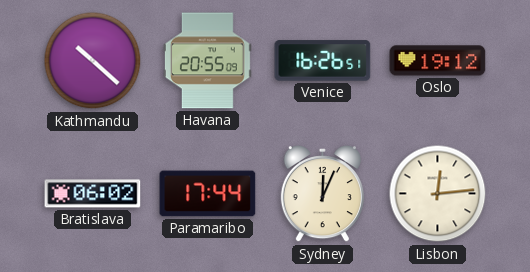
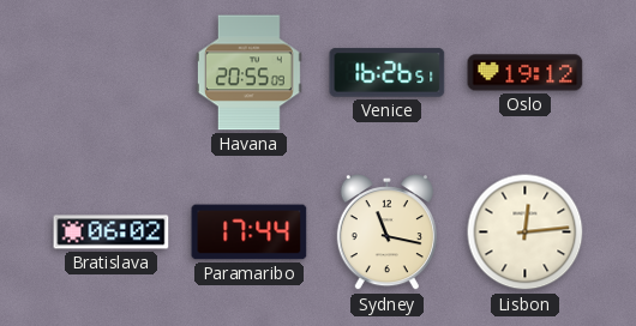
Kathmandu: 10:22 -> none (93, 61)
Sydney: 12:04 -> 11:17 (386, 233)
